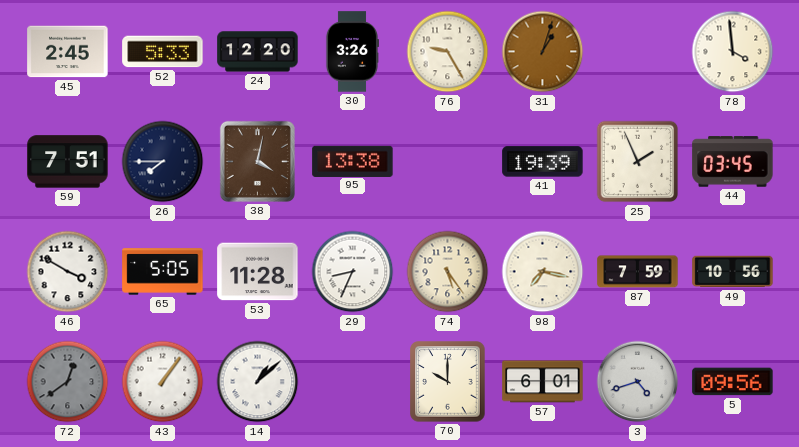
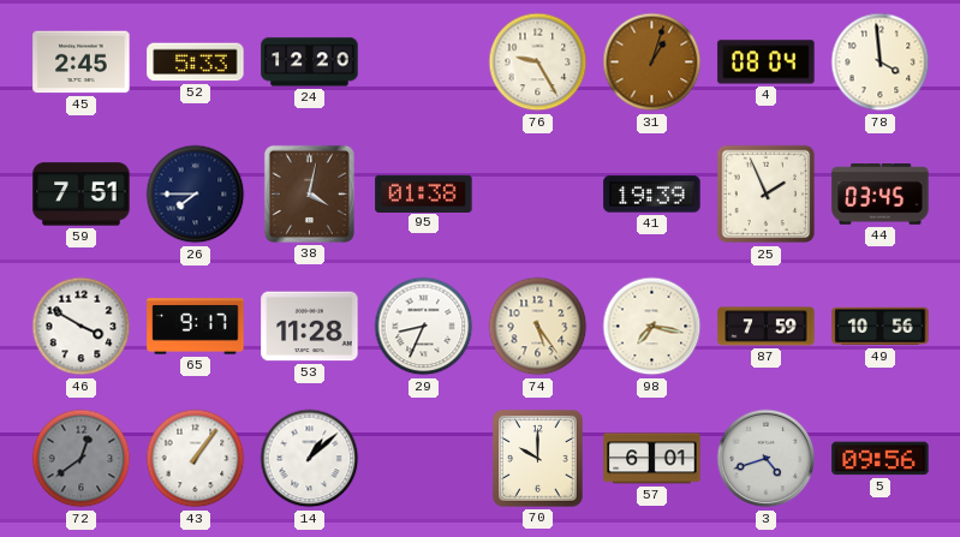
30: 3:26 -> none (351, 52)
4: none -> 08:04 (767, 62)
95: 13:38 -> 01:38 (424, 193)
65: 5:05 -> 9:17 (196, 327)
